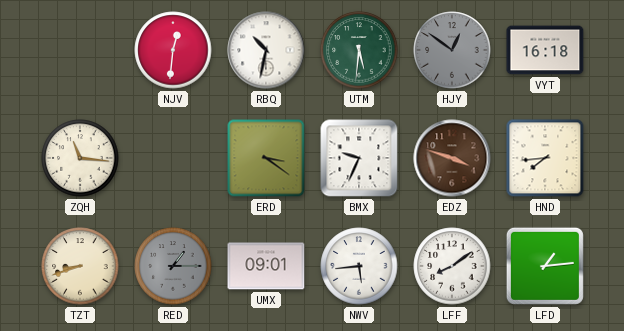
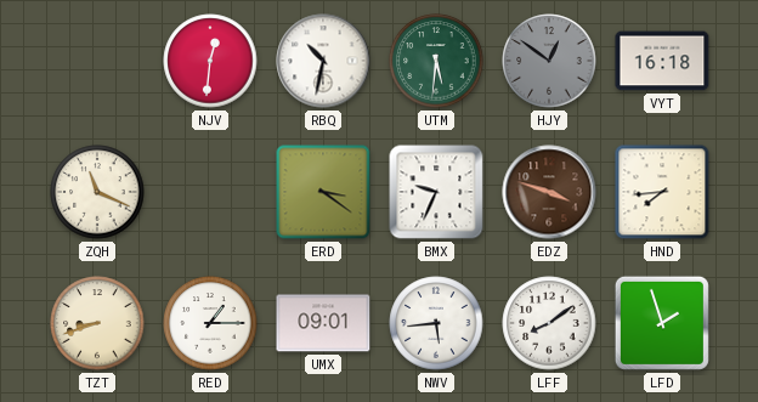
ZQH: 11:16 -> 11:19 (97, 192)
RED dial: grey -> white (210, 323)
LFD: 1:14 -> 1:57 (662, 323)
